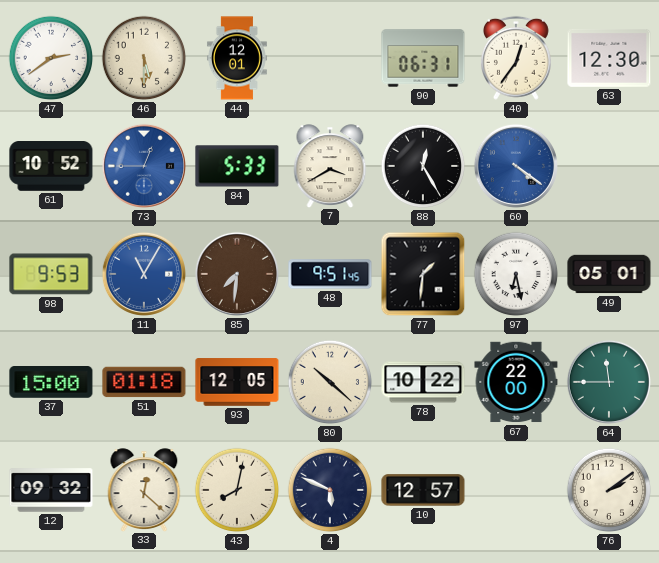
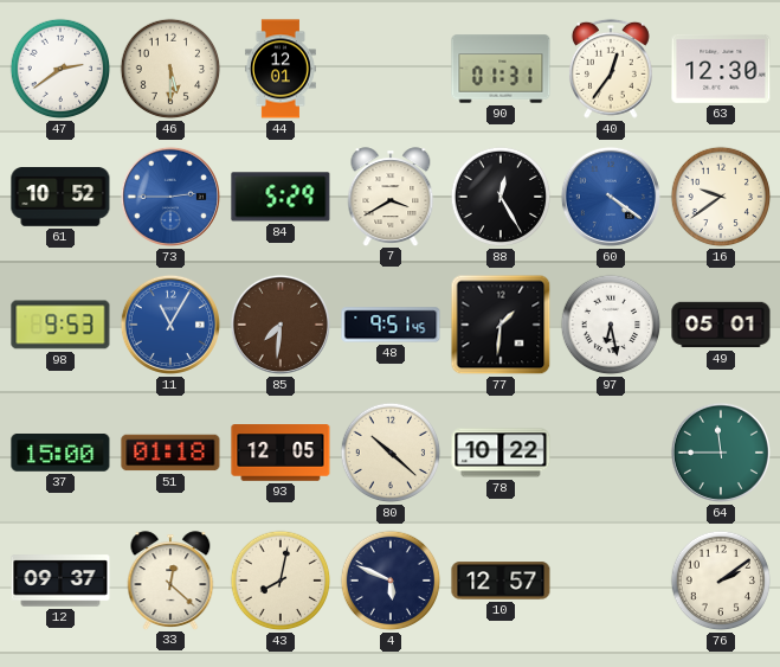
90: 06:31 -> 01:31 (501, 69)
73: 12:45 -> 2:45 (170, 197)
84: 5:33 -> 5:29 (281, 197)
16: none -> 9:39 (721, 197)
67: 22:00 -> none (516, 382)
12: 09:32 -> 09:37 (60, 581)
